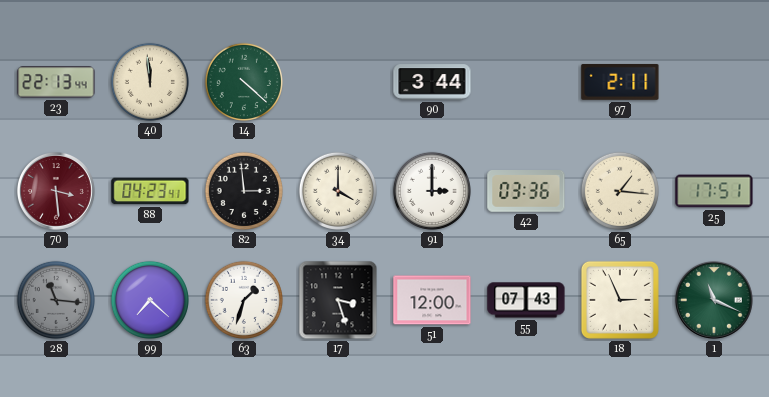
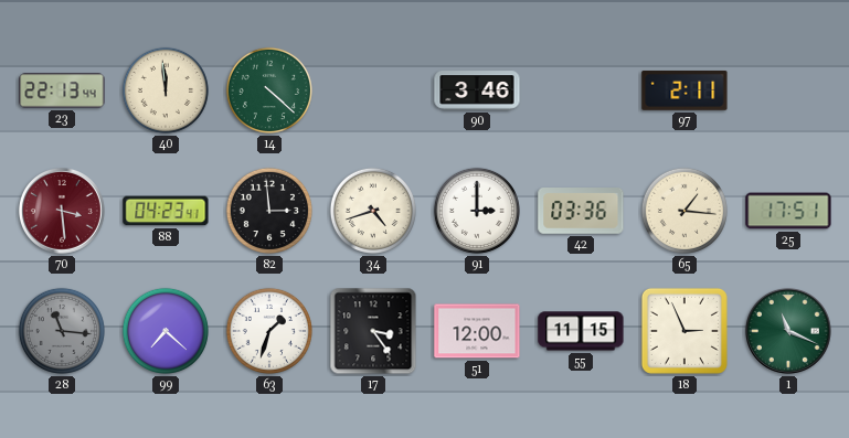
90: 3:44 -> 3:46 (477, 90)
34: 4:00 -> 4:42 (373, 211)
17: 3:27 -> 3:24 (373, 331)
55: 07:43 -> 11:15 (581, 331)
